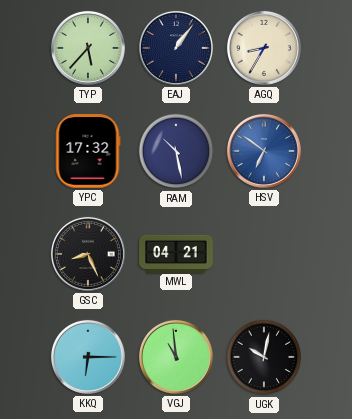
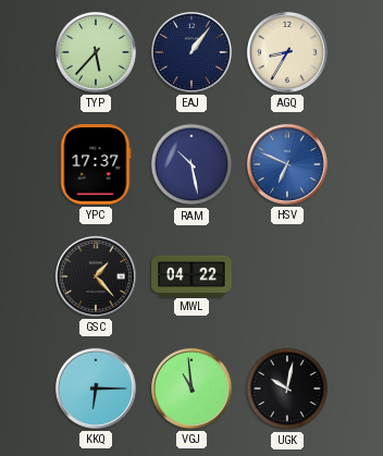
YPC: 17:32 -> 17:37 (96, 164)
HSV: 6:51 -> 6:49 (287, 164)
GSC: 8:26 -> 1:23 (96, 276)
MWL: 04:21 -> 04:22 (191, 275)
